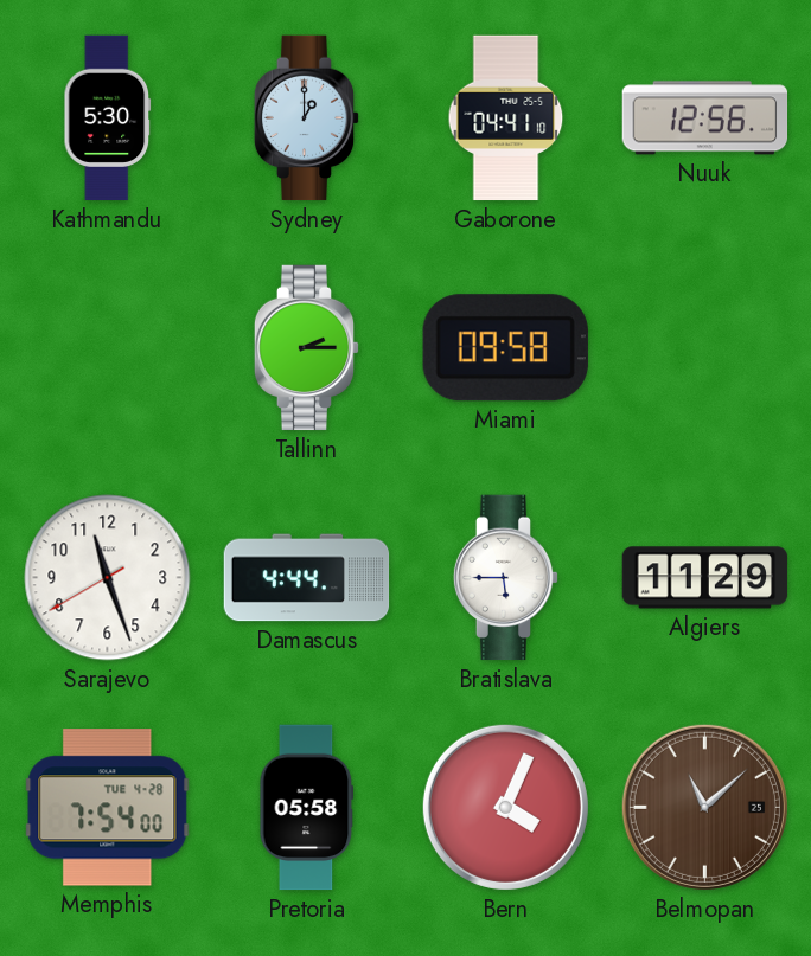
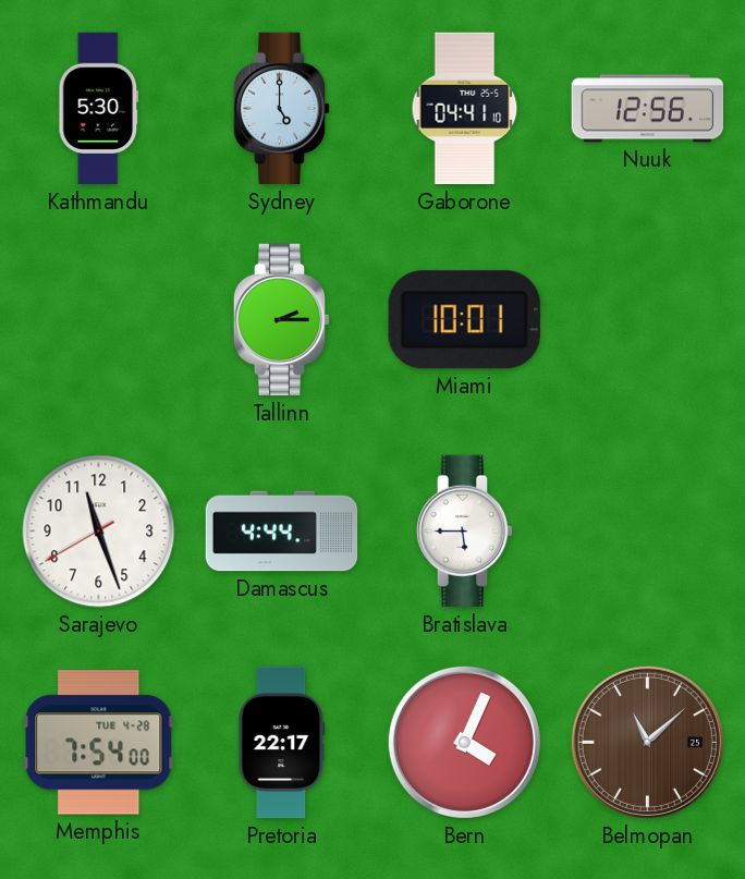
Sydney: 1:00 -> 5:00 (282, 109)
Miami: 09:58 -> 10:01 (464, 320)
Algiers: 11:29 -> none (705, 578)
Pretoria: 05:58 -> 22:17 (282, 743)
